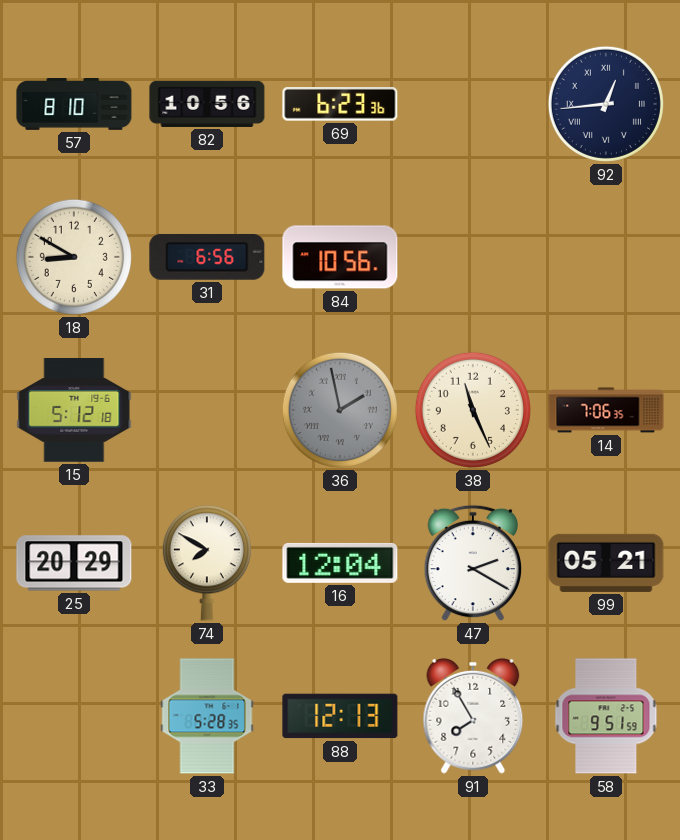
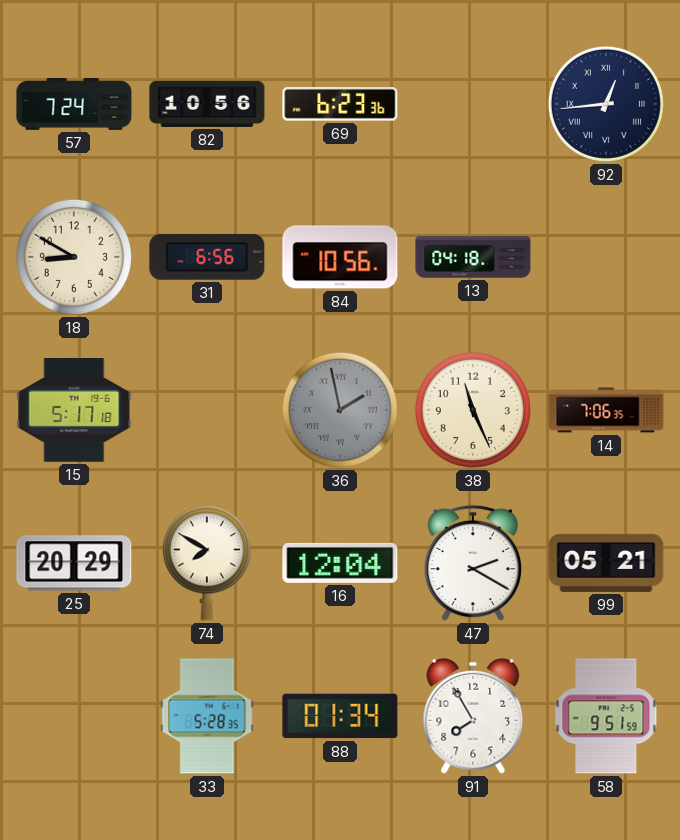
57: 8:10 -> 7:24 (74, 105)
13: none -> 04:18 (473, 257)
15: 5:12 -> 5:17 (74, 411)
88: 12:13 -> 01:34 (340, 716)
